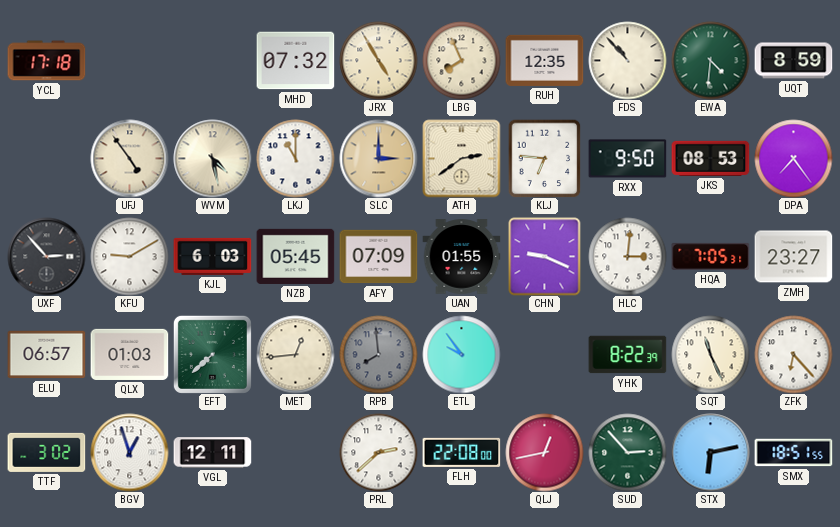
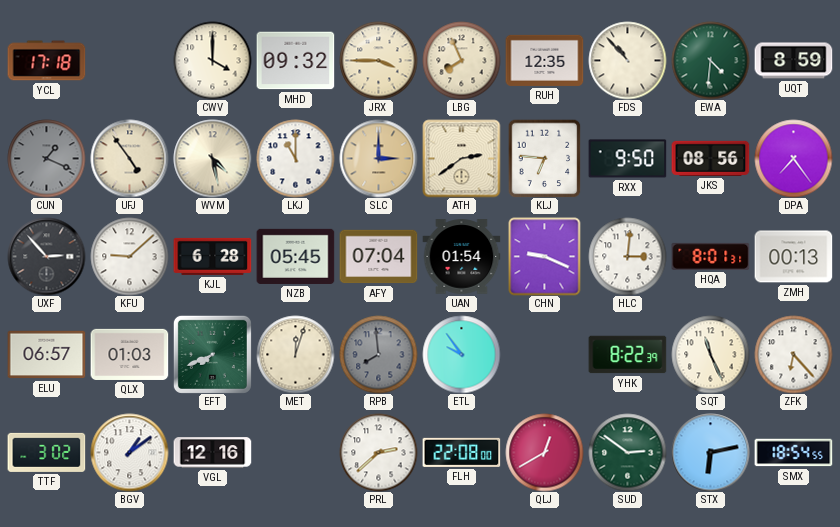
CWV: none -> 4:00 (212, 60)
MHD: 07:32 -> 09:32 (295, 61)
JRX: 4:55 -> 3:45 (378, 60)
CUN: none -> 1:19 (46, 158)
JKS: 08:53 -> 08:56 (710, 158)
KFU: 9:10 -> 9:08 (129, 256)
KJL: 6:03 -> 6:28 (212, 256)
AFY: 07:09 -> 07:04 (378, 257)
UAN: 01:55 -> 01:54 (461, 257)
HQA: 7:05 -> 8:01 (710, 256)
ZMH: 23:27 -> 00:13 (793, 257)
EFT: 7:38 -> 7:41 (212, 354)
MET: 12:44 -> 12:03 (295, 354)
BGV: 12:57 -> 1:09 (129, 452)
VGL: 12:11 -> 12:16 (212, 453)
QLJ: 12:43 -> 12:40 (544, 452)
SUD: 2:53 -> 2:51 (627, 452)
SMX: 18:51 -> 18:54 (793, 453)
